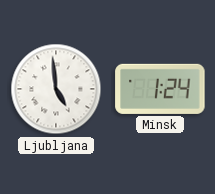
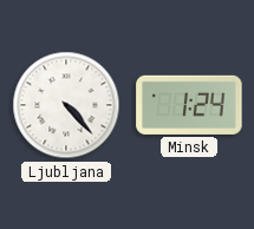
Ljubljana: 4:59 -> 4:23 (66, 105)
